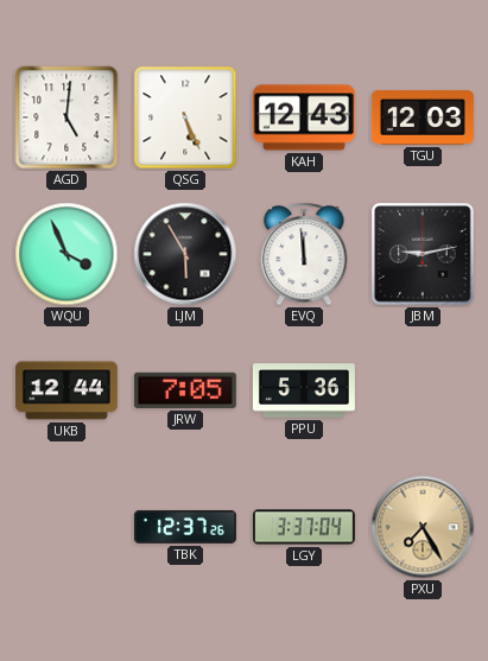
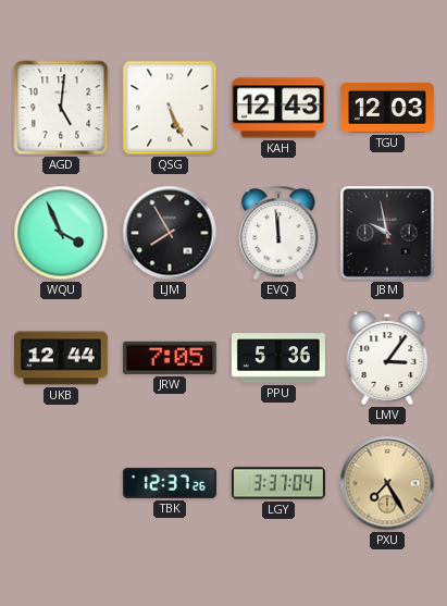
LJM: 5:55 -> 7:55 (170, 233)
JBM: 9:13 -> 9:58 (387, 233)
LMV: none -> 3:06 (387, 358)
